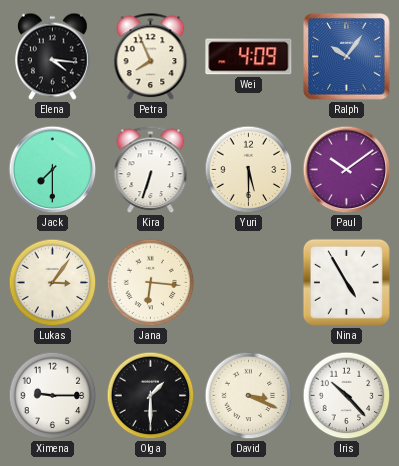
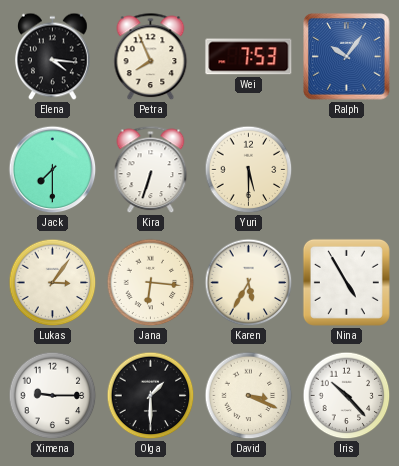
Wei: 4:09 -> 7:53 (249, 57)
Paul: 10:09 -> none (347, 170)
Karen: none -> 5:35 (249, 283)
